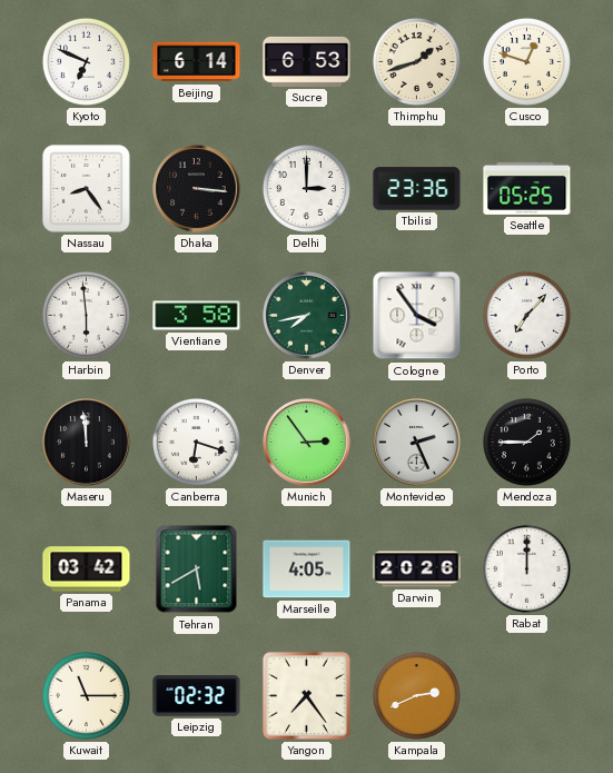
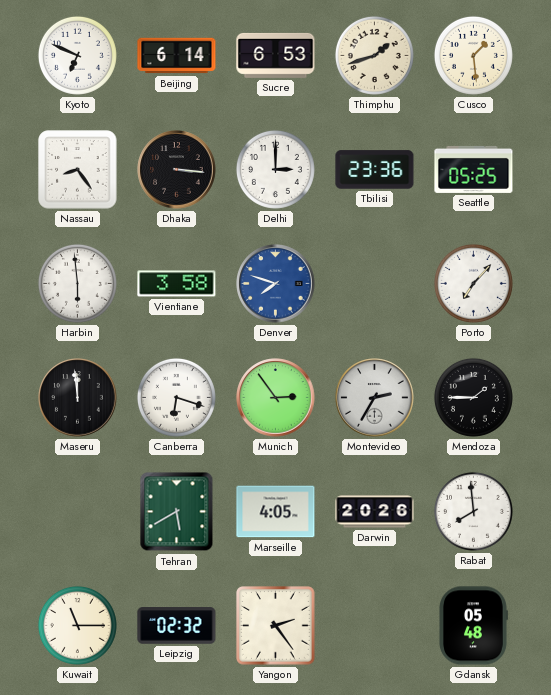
Cusco: 12:48 -> 1:29 (473, 55)
Denver: 7:43 -> 7:48 (276, 284)
Denver dial: green -> blue (276, 284)
Cologne: 3:54 -> none (417, 316)
Montevideo: 2:26 -> 2:35 (375, 398)
Panama: 03:42 -> none (87, 569)
Rabat: 12:00 -> 7:59 (473, 511)
Yangon: 7:24 -> 2:24 (276, 626)
Kampala: 2:41 -> none (416, 695)
Gdansk: none -> 05:48 (473, 626)
